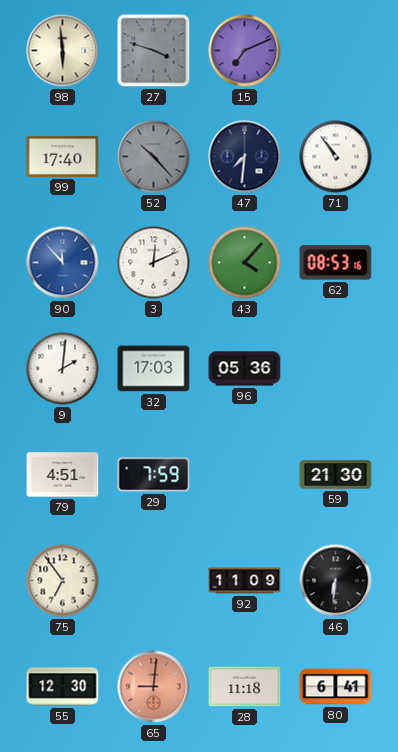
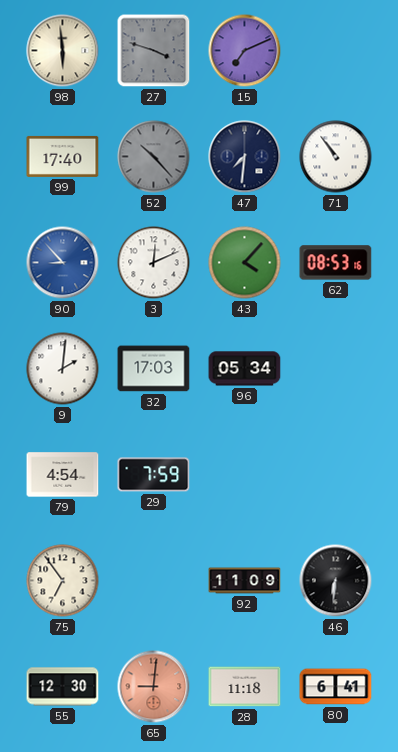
90: 11:53 -> 8:53 (63, 263)
96: 05:36 -> 05:34 (245, 369)
79: 4:51 -> 4:54 (63, 475)
59: 21:30 -> none (336, 475)
